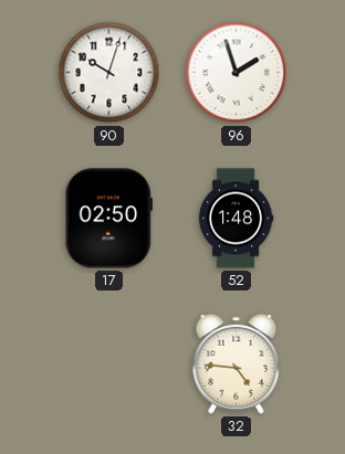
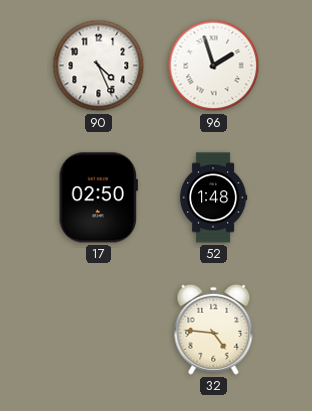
90: 10:03 -> 4:26 (99, 66)
